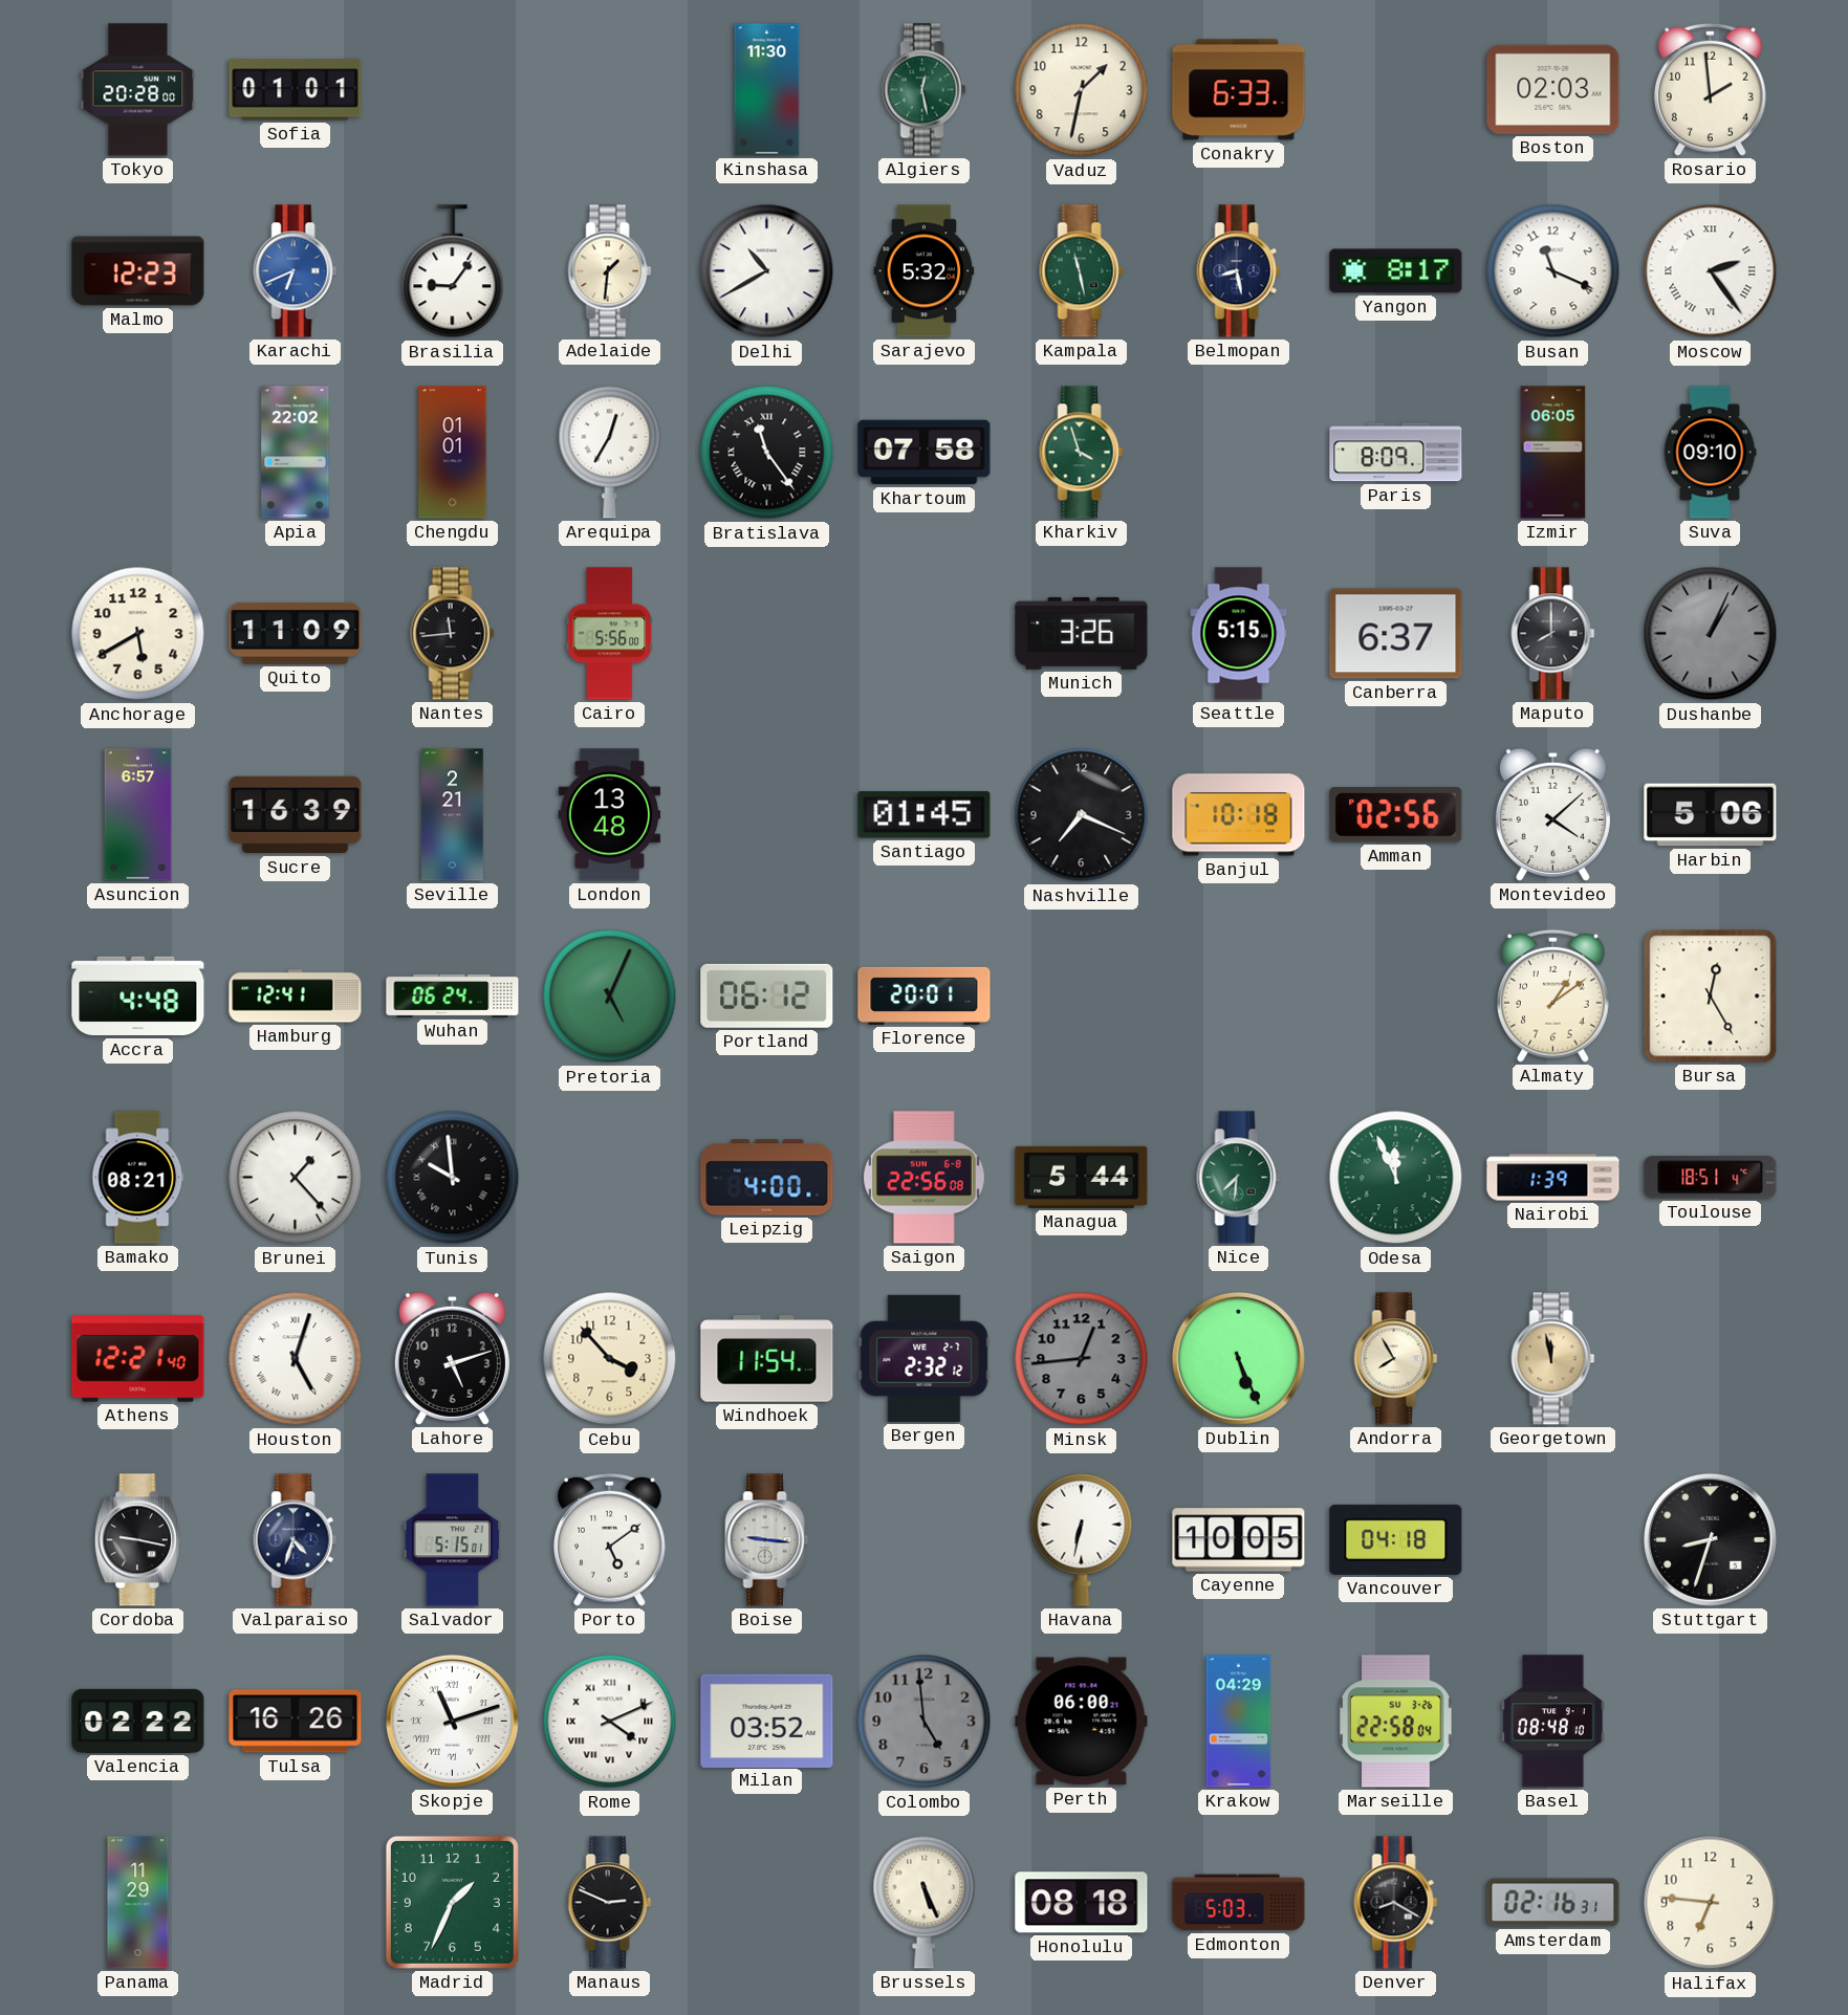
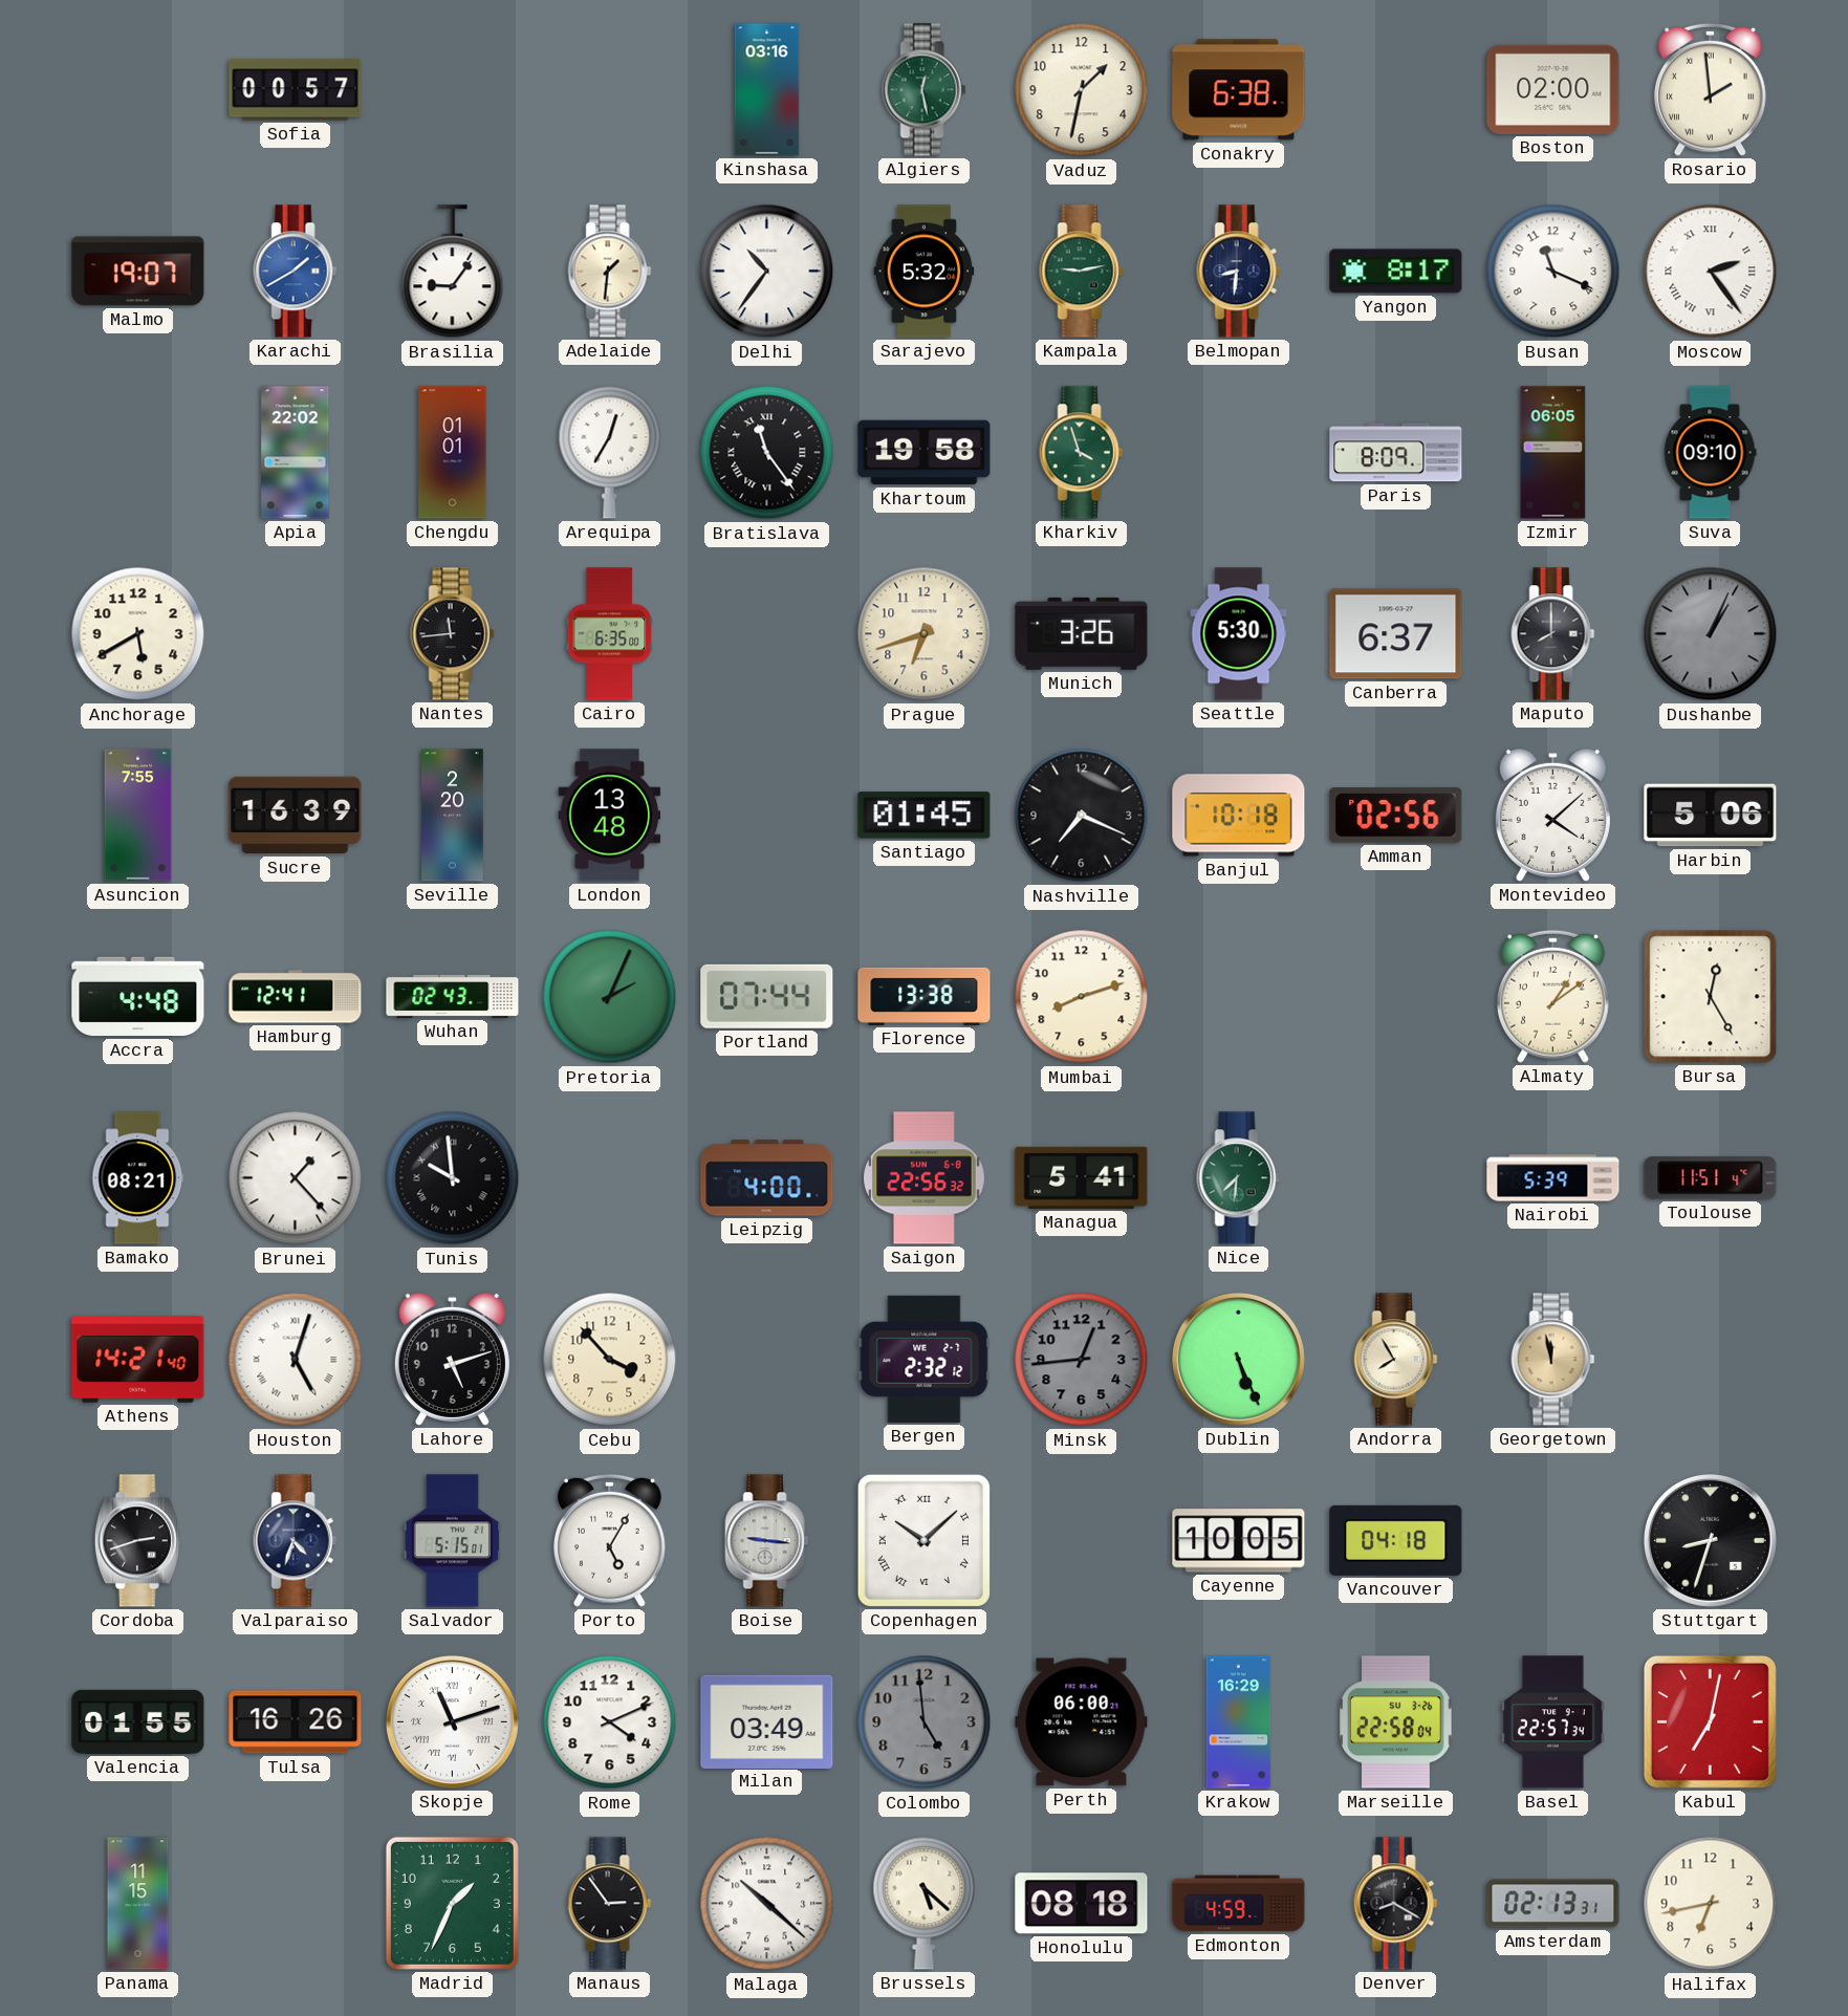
Tokyo: 20:28 -> none (138, 90)
Sofia: 01:01 -> 00:57 (296, 90)
Kinshasa: 11:30 -> 03:16 (767, 90)
Conakry: 6:33 -> 6:38 (1239, 90)
Boston: 02:03 -> 02:00 (1553, 89)
Rosario numerals: Arabic -> Roman (1710, 89)
Malmo: 12:23 -> 19:07 (138, 272)
Karachi: 6:41 -> 1:40 (296, 272)
Delhi: 10:40 -> 10:36 (767, 272)
Kampala: 11:28 -> 9:13 (1082, 272)
Belmopan: 8:28 -> 8:31 (1239, 272)
Khartoum: 07:58 -> 19:58 (925, 453)
Quito: 11:09 -> none (296, 633)
Cairo: 5:56 -> 6:35 (610, 634)
Prague: none -> 6:42 (925, 634)
Seattle: 5:15 -> 5:30 (1239, 634)
Asuncion: 6:57 -> 7:55 (138, 816)
Seville: 2:21 -> 2:20 (453, 816)
Wuhan: 06:24 -> 02:43 (453, 996)
Pretoria: 5:04 -> 2:04 (610, 997)
Portland: 06:12 -> 07:44 (767, 996)
Florence: 20:01 -> 13:38 (925, 996)
Mumbai: none -> 8:12 (1082, 997)
Saigon: 22:56:08 -> 22:56:32 (925, 1178)
Managua: 5:44 -> 5:41 (1082, 1177)
Odesa: 11:56 -> none (1396, 1178)
Nairobi: 1:39 -> 5:39 (1553, 1178)
Toulouse: 18:51 -> 11:51 (1711, 1178)
Athens: 12:21 -> 14:21 (138, 1359)
Windhoek: 11:54 -> none (767, 1359)
Cordoba: 9:17 -> 2:42 (137, 1541)
Porto: 5:09 -> 5:05 (609, 1540)
Copenhagen: none -> 10:08 (923, 1540)
Havana: 6:32 -> none (1082, 1539)
Valencia: 02:22 -> 01:55 (138, 1721)
Rome numerals: Roman -> Arabic (610, 1722)
Milan: 03:52 -> 03:49 (767, 1721)
Krakow: 04:29 -> 16:29 (1239, 1722)
Basel: 08:48 -> 22:57 (1552, 1722)
Kabul: none -> 7:02 (1710, 1721)
Panama: 11:29 -> 11:15 (138, 1904)
Manaus: 2:49 -> 2:54 (610, 1904)
Malaga: none -> 10:22 (767, 1904)
Brussels: 5:26 -> 5:22 (925, 1903)
Edmonton: 5:03 -> 4:59 (1239, 1904)
Amsterdam: 02:16 -> 02:13 (1553, 1904)
Halifax: 6:46 -> 6:43 (1711, 1904)
